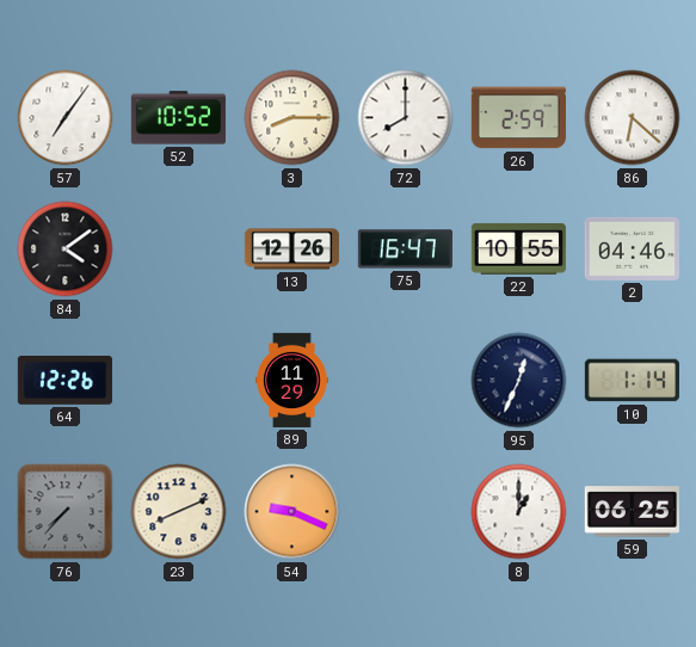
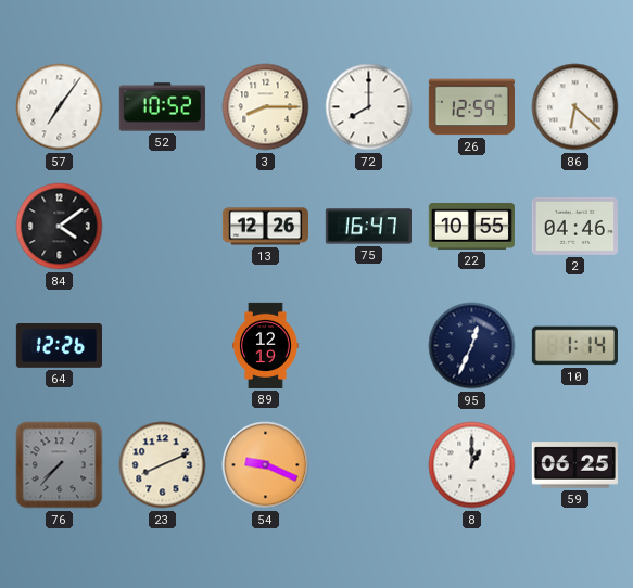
26: 2:59 -> 12:59 (471, 107)
89: 11:29 -> 12:19 (266, 345)
